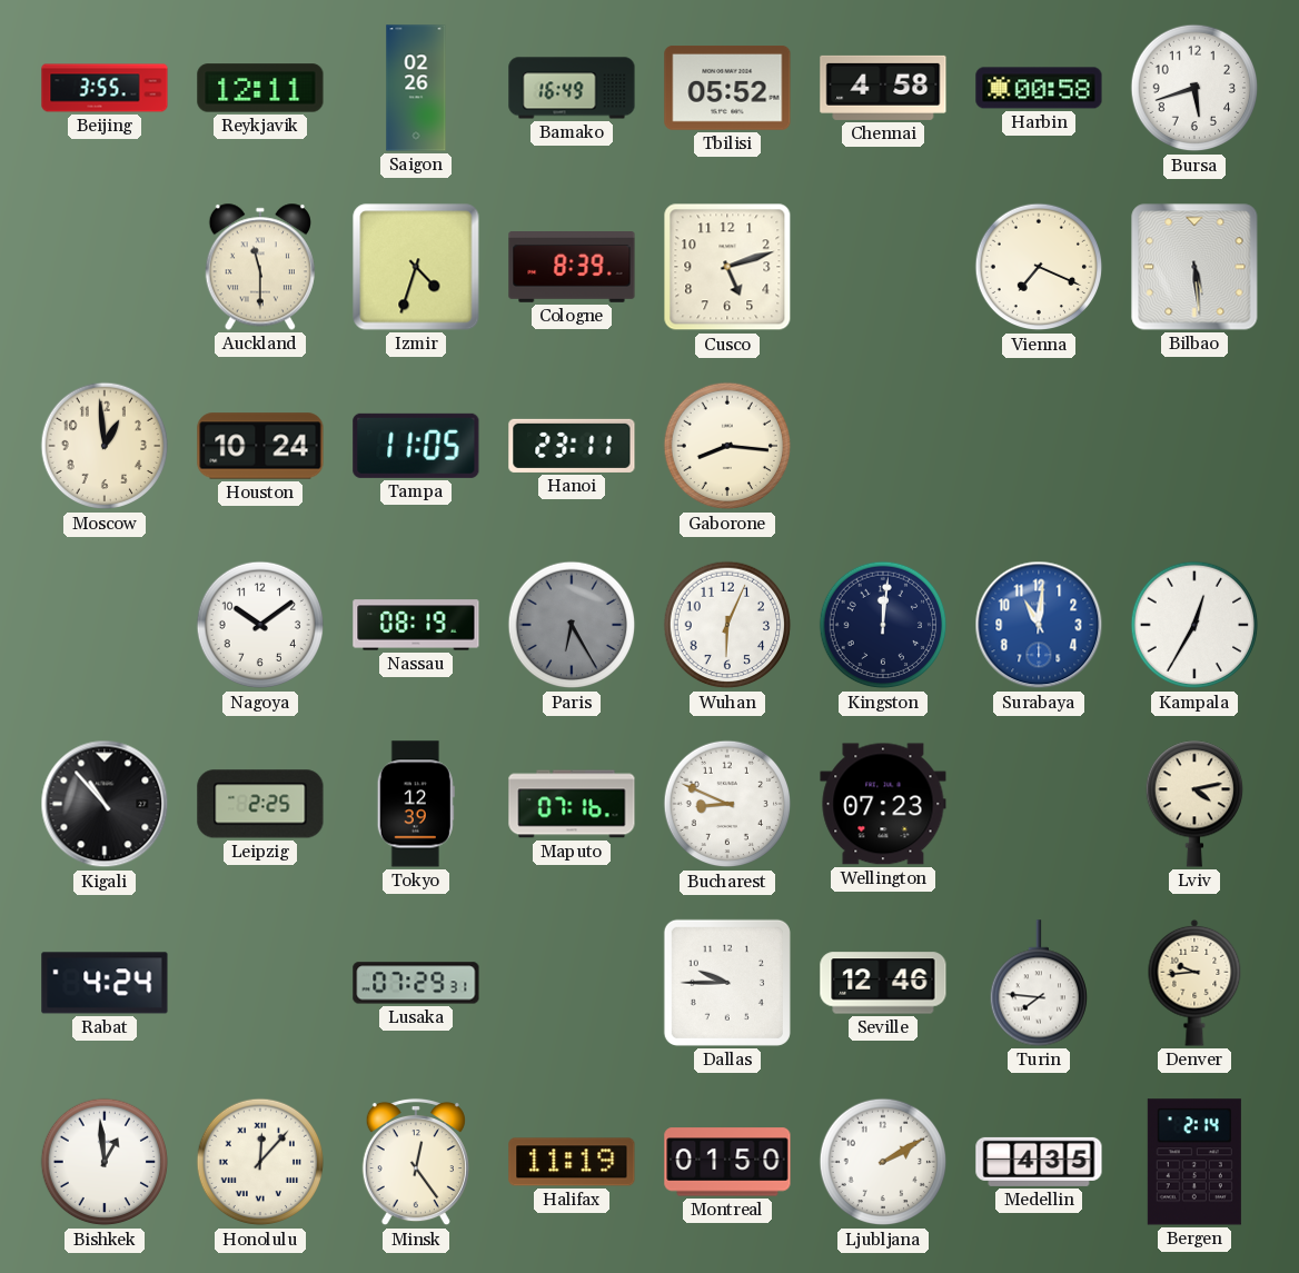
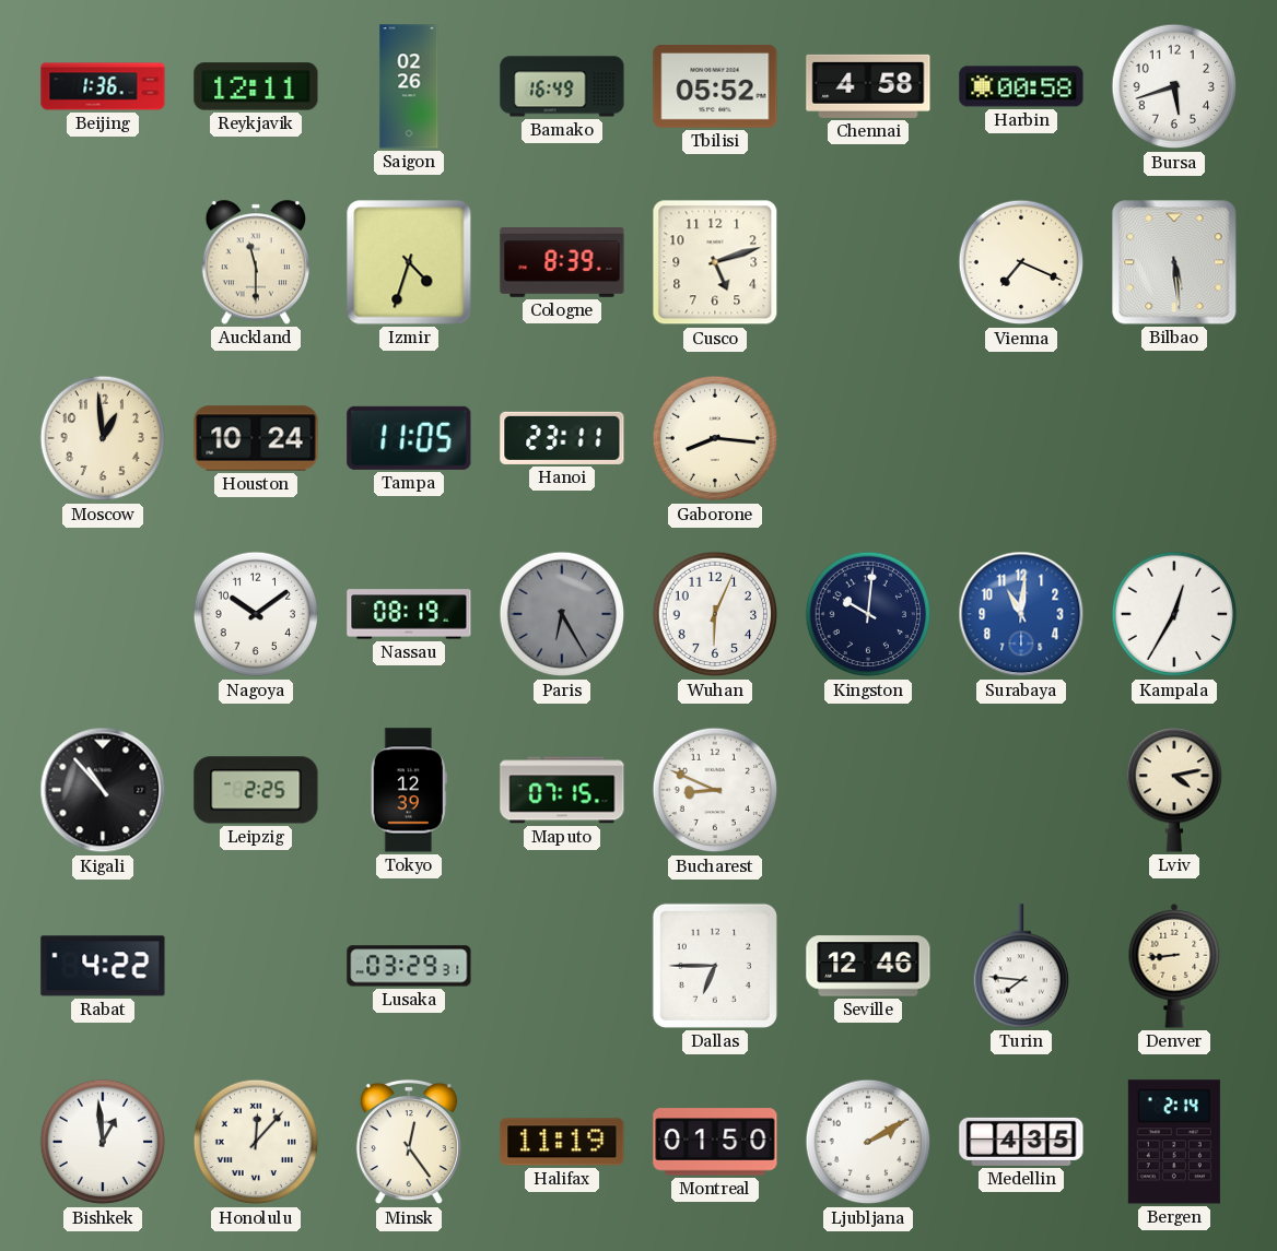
Beijing: 3:55 -> 1:36 (103, 86)
Kingston: 12:01 -> 10:01 (868, 614)
Maputo: 07:16 -> 07:15 (562, 790)
Wellington: 07:23 -> none (883, 804)
Rabat: 4:24 -> 4:22 (103, 966)
Lusaka: 07:29 -> 03:29 (409, 966)
Dallas: 9:45 -> 6:45 (715, 966)
Denver: 9:44 -> 8:44 (1174, 966)
